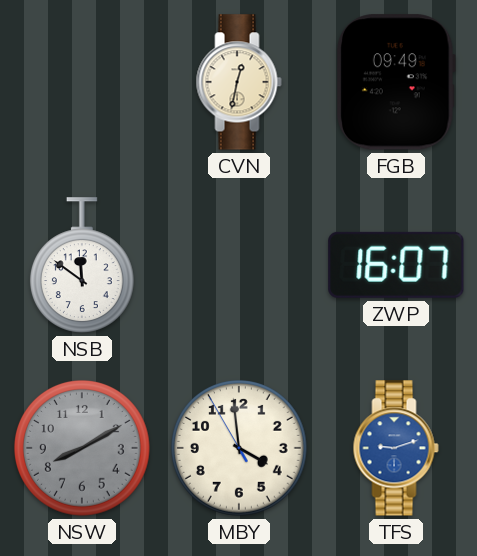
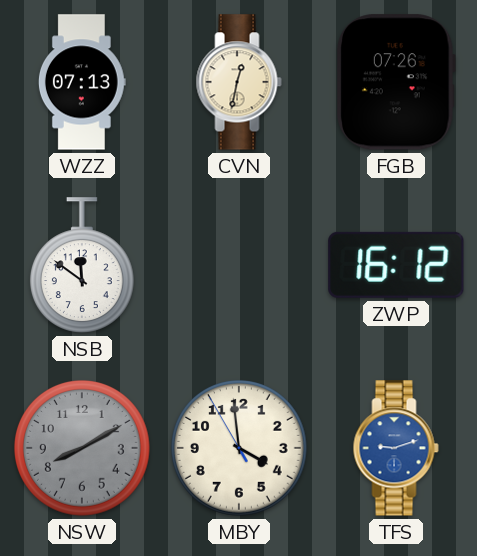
WZZ: none -> 07:13 (82, 82)
FGB: 09:49 -> 07:26 (397, 82)
ZWP: 16:07 -> 16:12 (396, 265)
